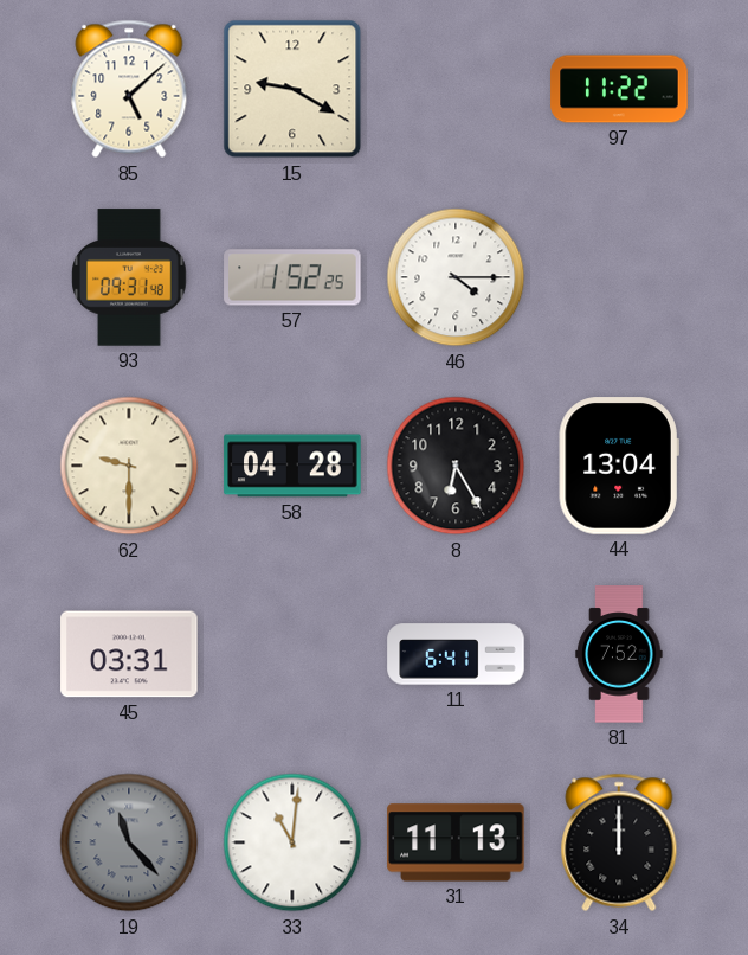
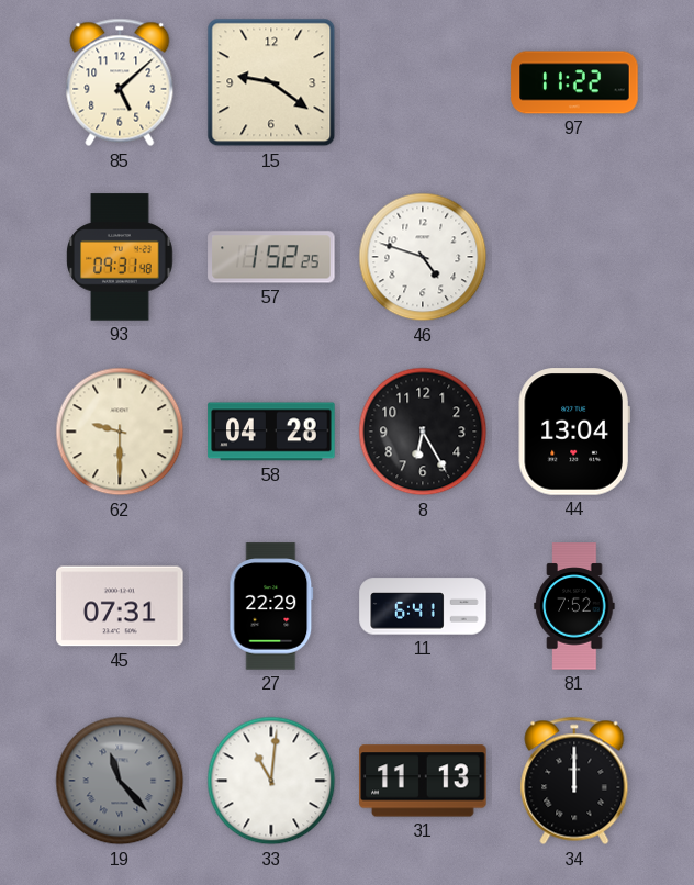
15: 9:20 -> 9:21 (271, 82)
46: 4:15 -> 4:48 (423, 257)
45: 03:31 -> 07:31 (120, 606)
27: none -> 22:29 (271, 606)
